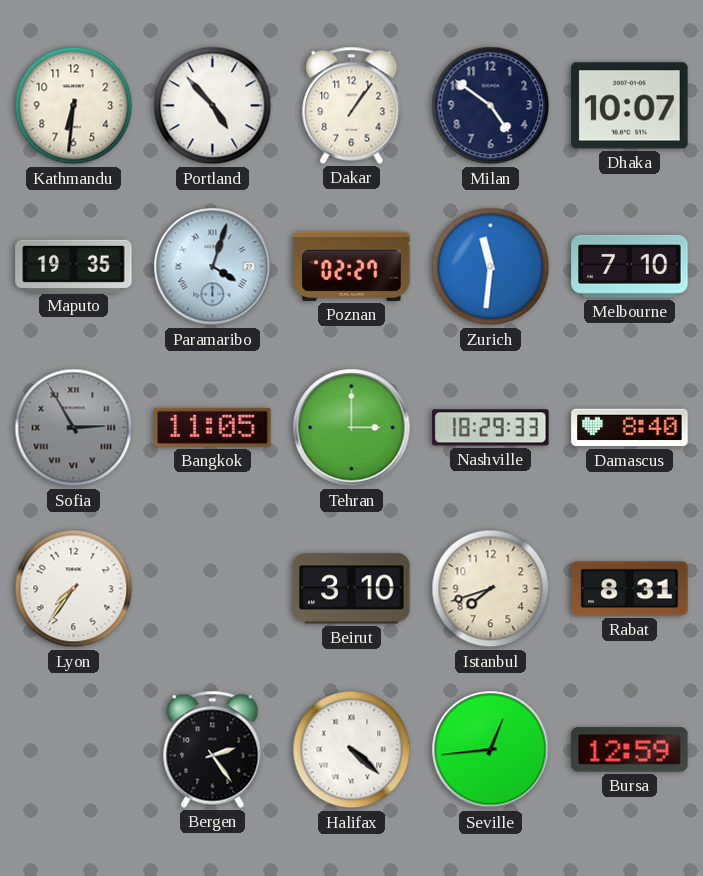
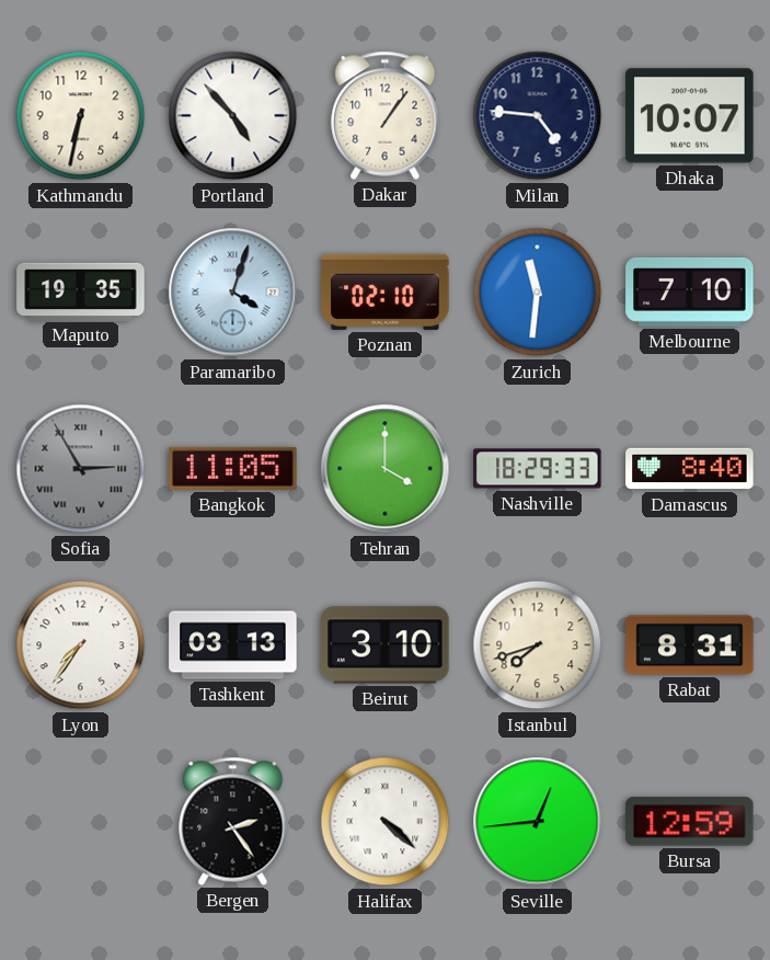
Kathmandu: 6:31 -> 6:32 (81, 116)
Milan: 4:51 -> 4:46 (538, 116)
Poznan: 02:27 -> 02:10 (386, 292)
Tehran: 3:00 -> 4:00 (386, 469)
Tashkent: none -> 03:13 (233, 645)
